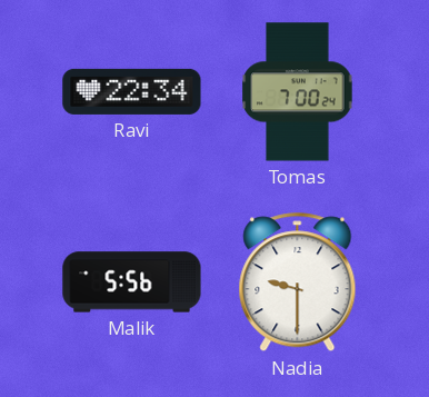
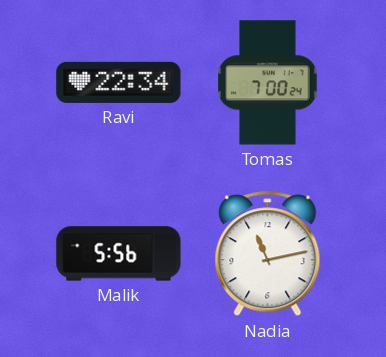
Nadia: 9:30 -> 11:13 (268, 254)
